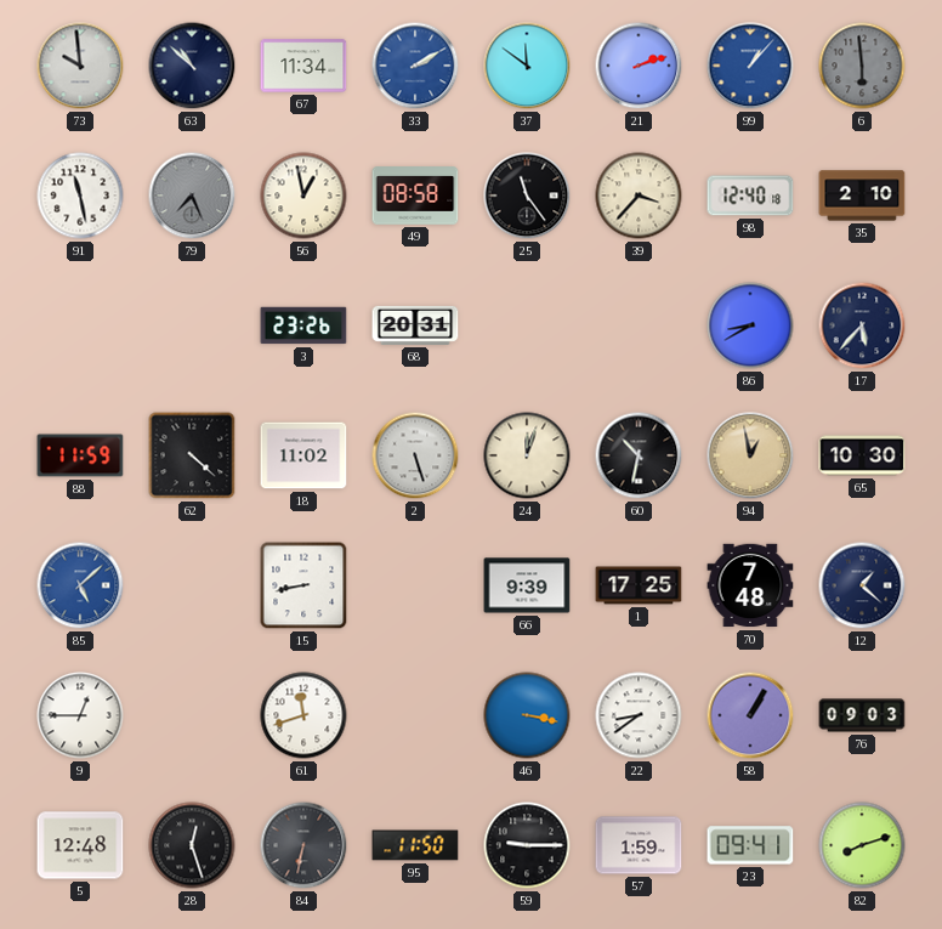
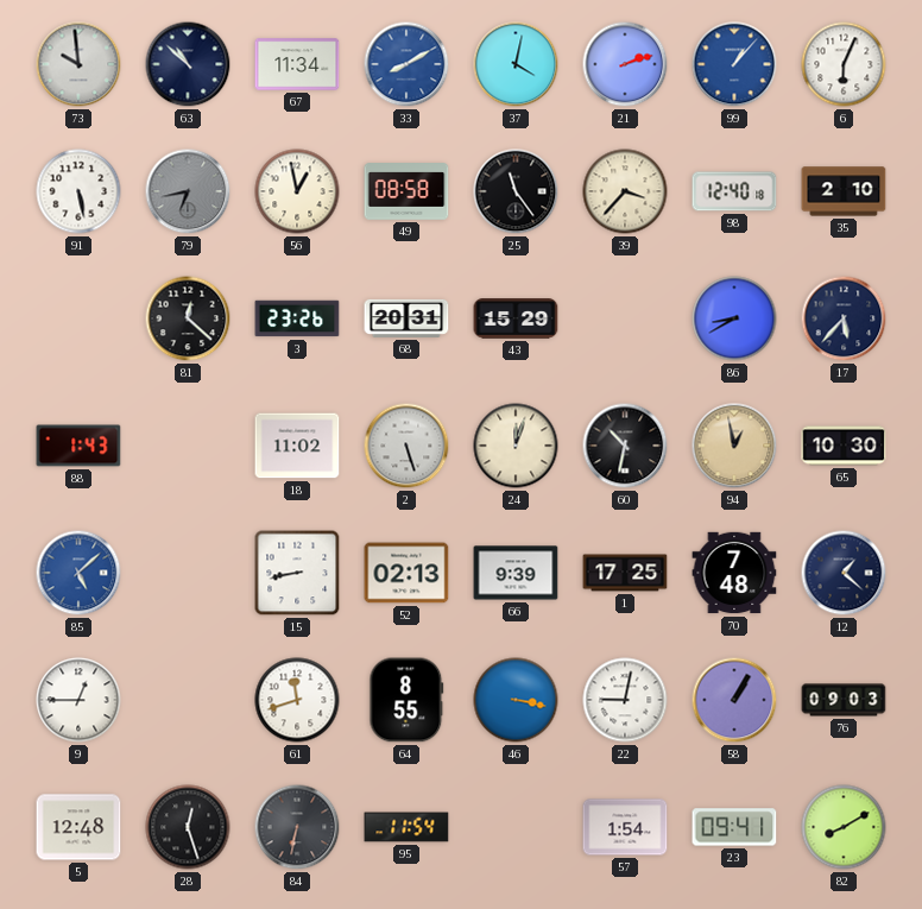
33: 2:10 -> 8:10 (406, 64)
37: 11:51 -> 4:02 (516, 64)
6: 5:59 -> 6:04 (844, 64)
6 dial: grey -> white (844, 64)
91: 11:28 -> 5:28 (78, 191)
79: 7:26 -> 6:43 (188, 191)
81: none -> 12:22 (188, 318)
43: none -> 15:29 (516, 318)
88: 11:59 -> 1:43 (78, 446)
62: 4:22 -> none (192, 455)
52: none -> 02:13 (406, 573)
64: none -> 8:55 (406, 700)
22: 8:39 -> 9:02 (625, 700)
95: 11:50 -> 11:54 (406, 827)
59: 9:15 -> none (527, 845)
57: 1:59 -> 1:54 (625, 827)
82: 8:12 -> 8:10 (844, 827)
